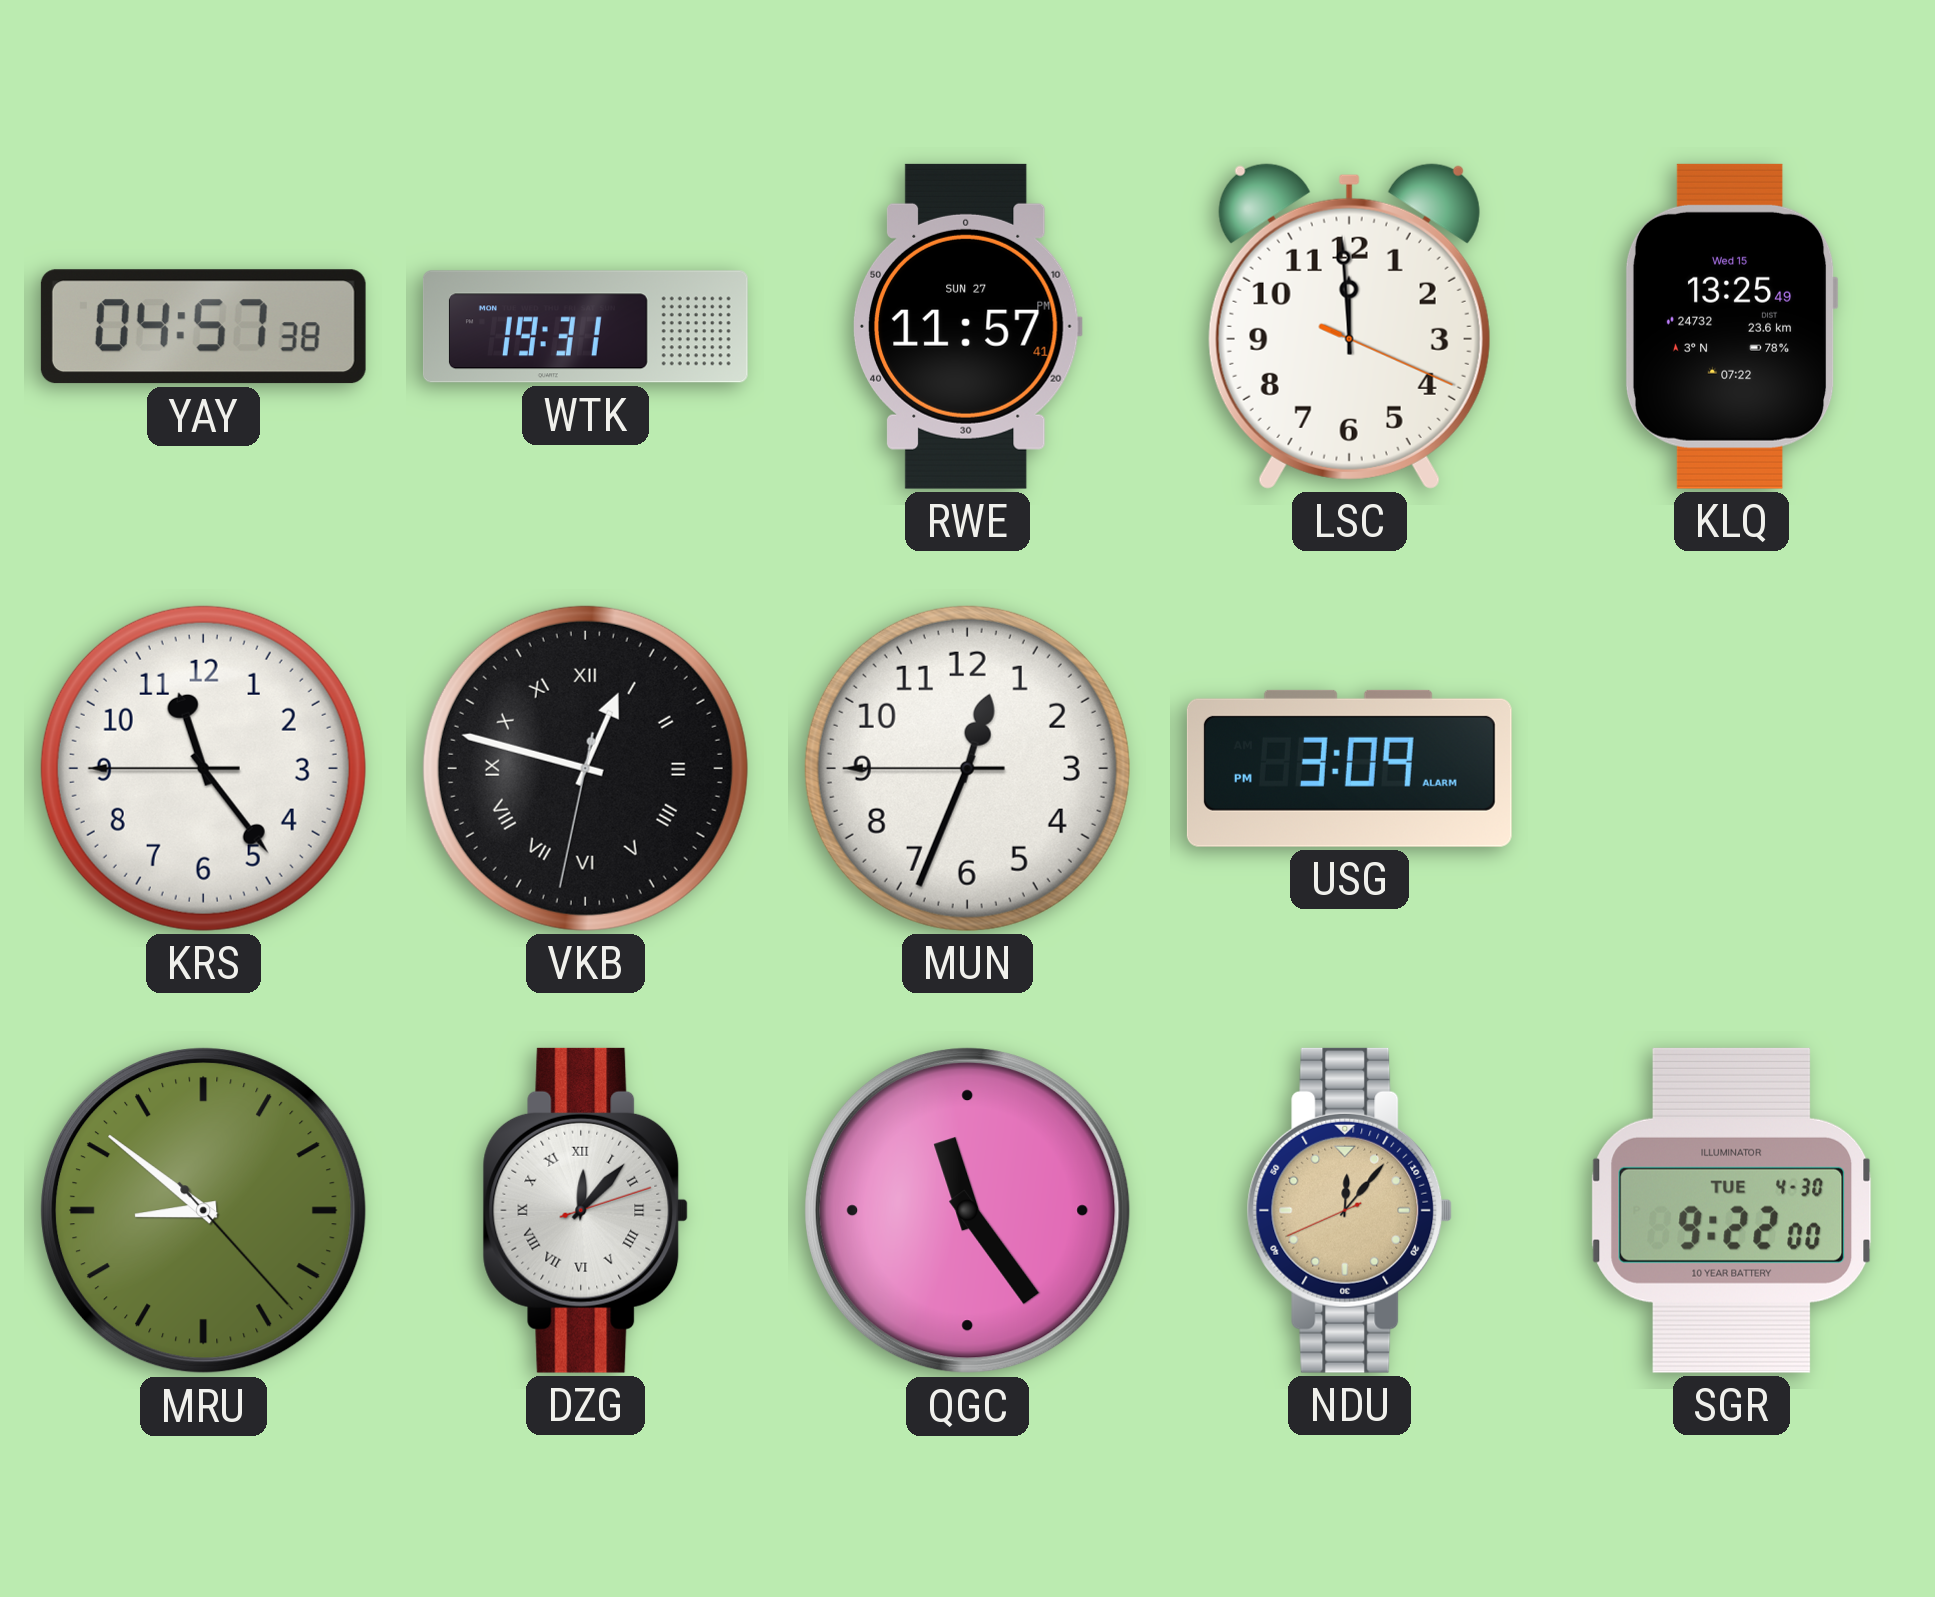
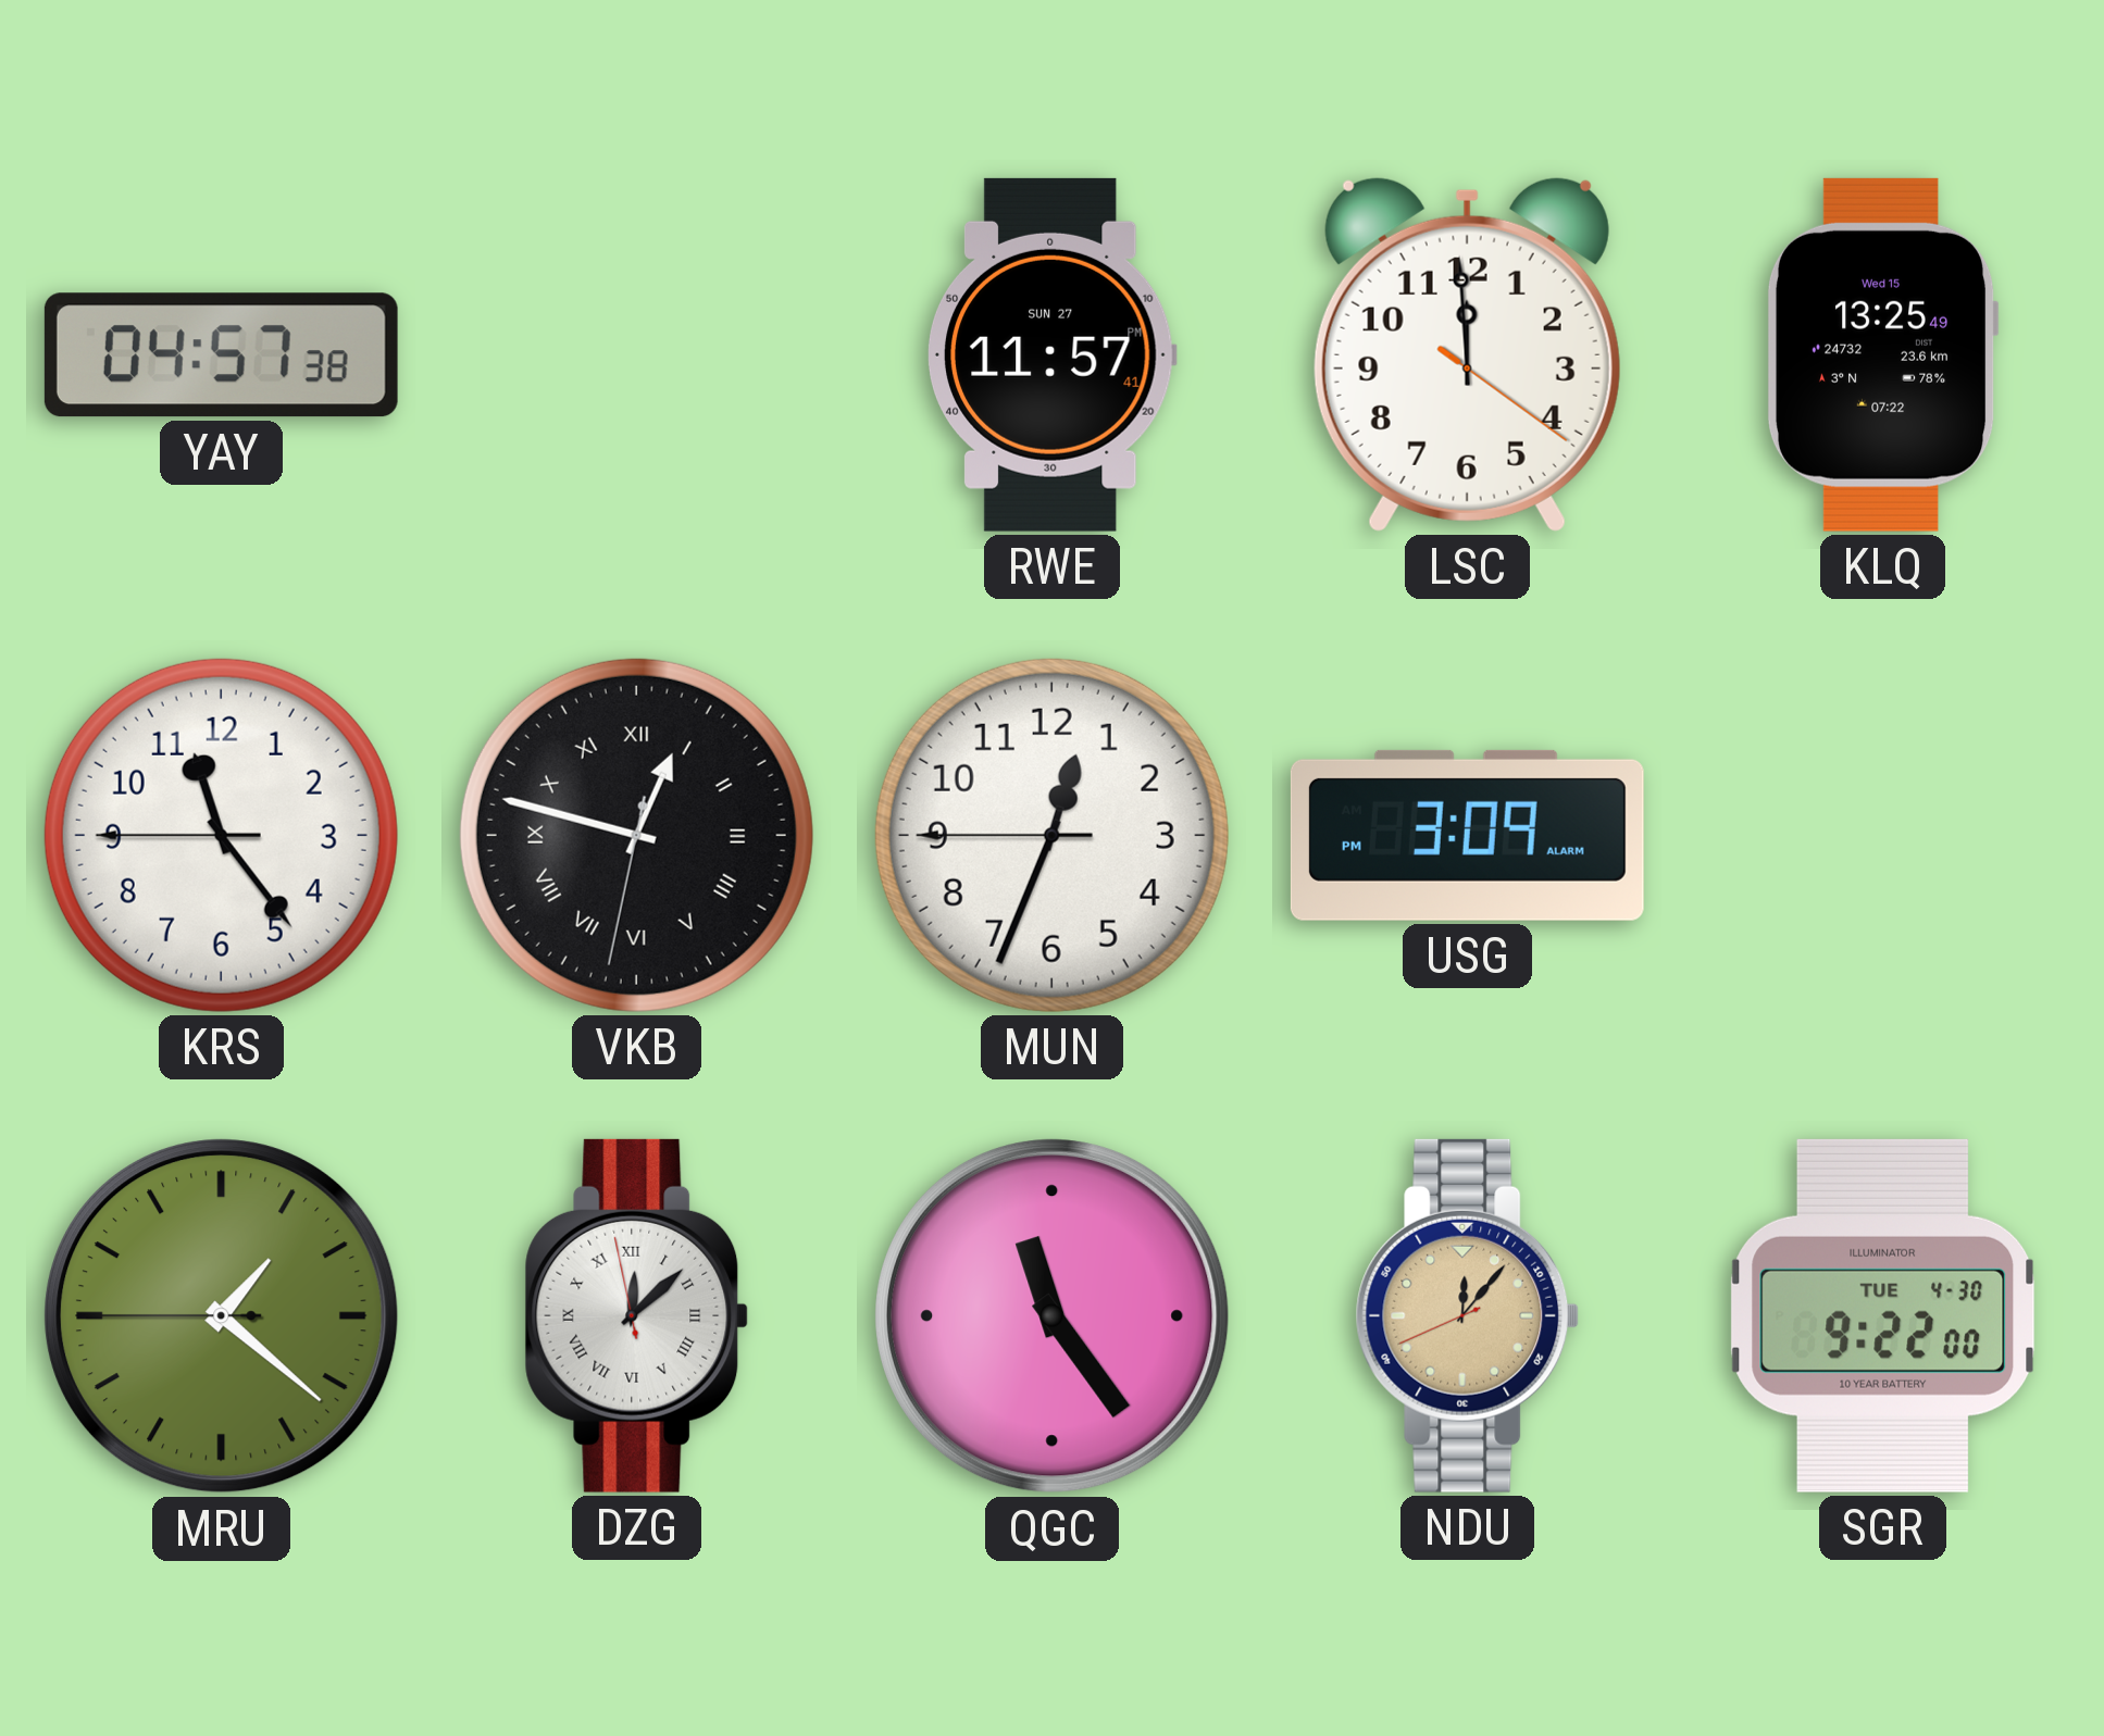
WTK: 19:31 -> none (585, 327)
LSC: 11:59:19 -> 11:59:21 (1467, 354)
MRU: 8:51 -> 1:21 (222, 1316)
DZG: 12:07:12 -> 12:07:58 (637, 1315)
